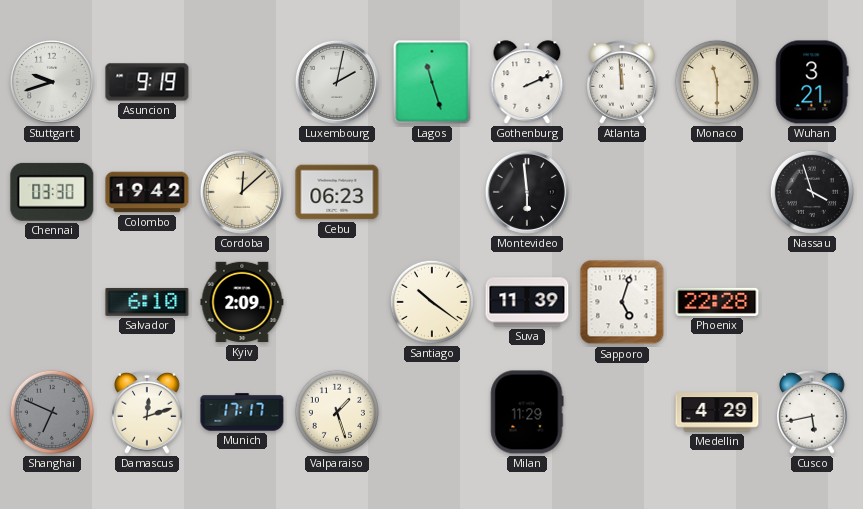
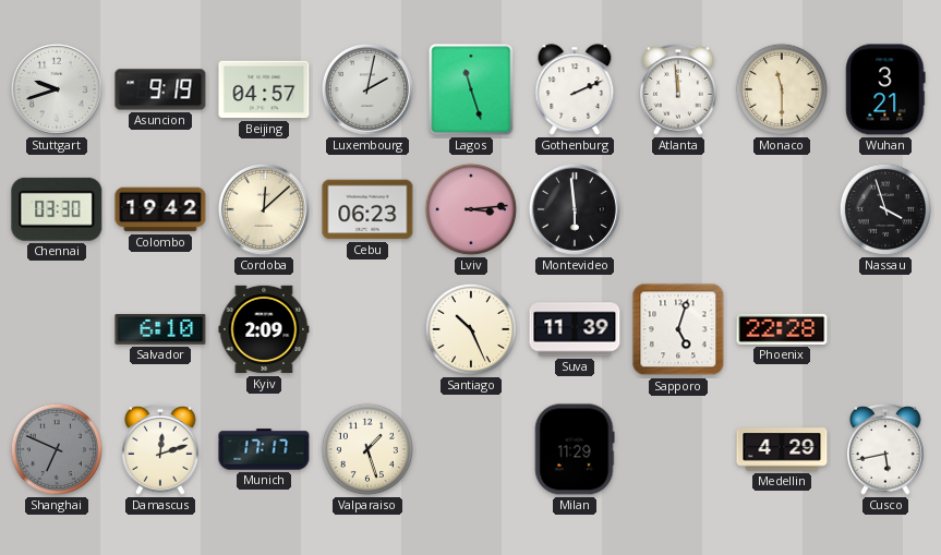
Beijing: none -> 04:57 (264, 89)
Lviv: none -> 3:14 (471, 209)
Santiago: 10:21 -> 10:26 (471, 329)
